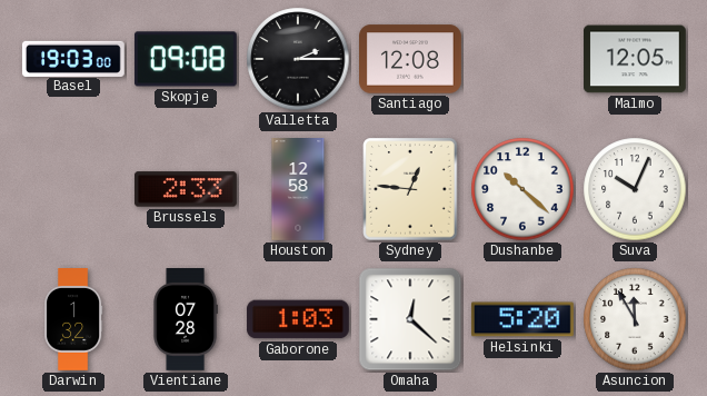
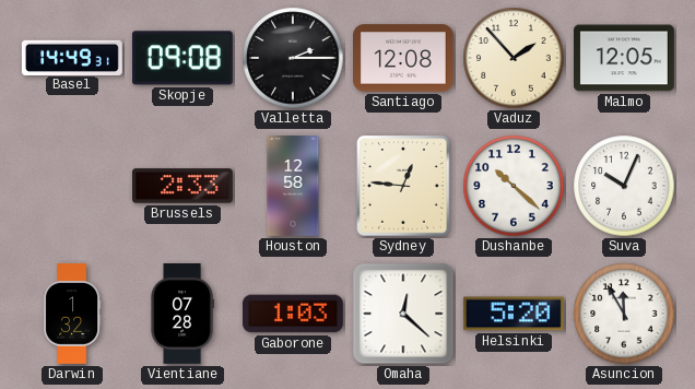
Basel: 19:03 -> 14:49 (72, 57)
Vaduz: none -> 1:53 (514, 58)
